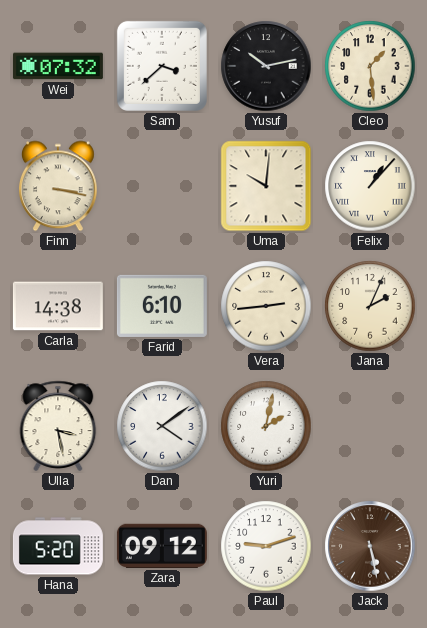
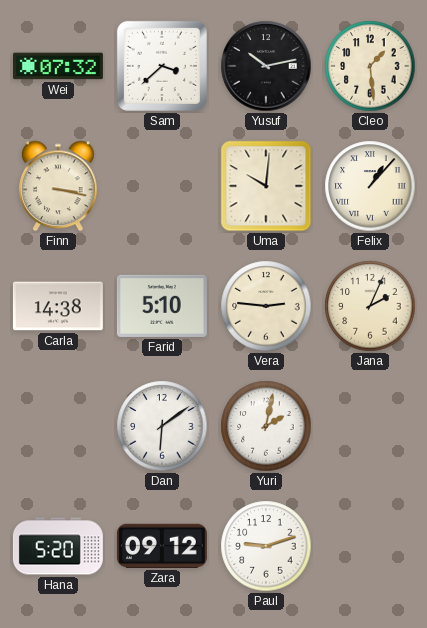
Farid: 6:10 -> 5:10 (162, 306)
Vera: 2:44 -> 2:46 (266, 306)
Ulla: 3:28 -> none (58, 426)
Dan: 4:09 -> 6:09 (162, 426)
Jack: 5:28 -> none (370, 546)
